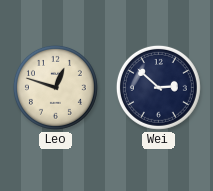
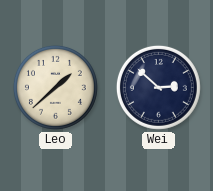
Leo: 12:48 -> 1:38 (55, 87)
